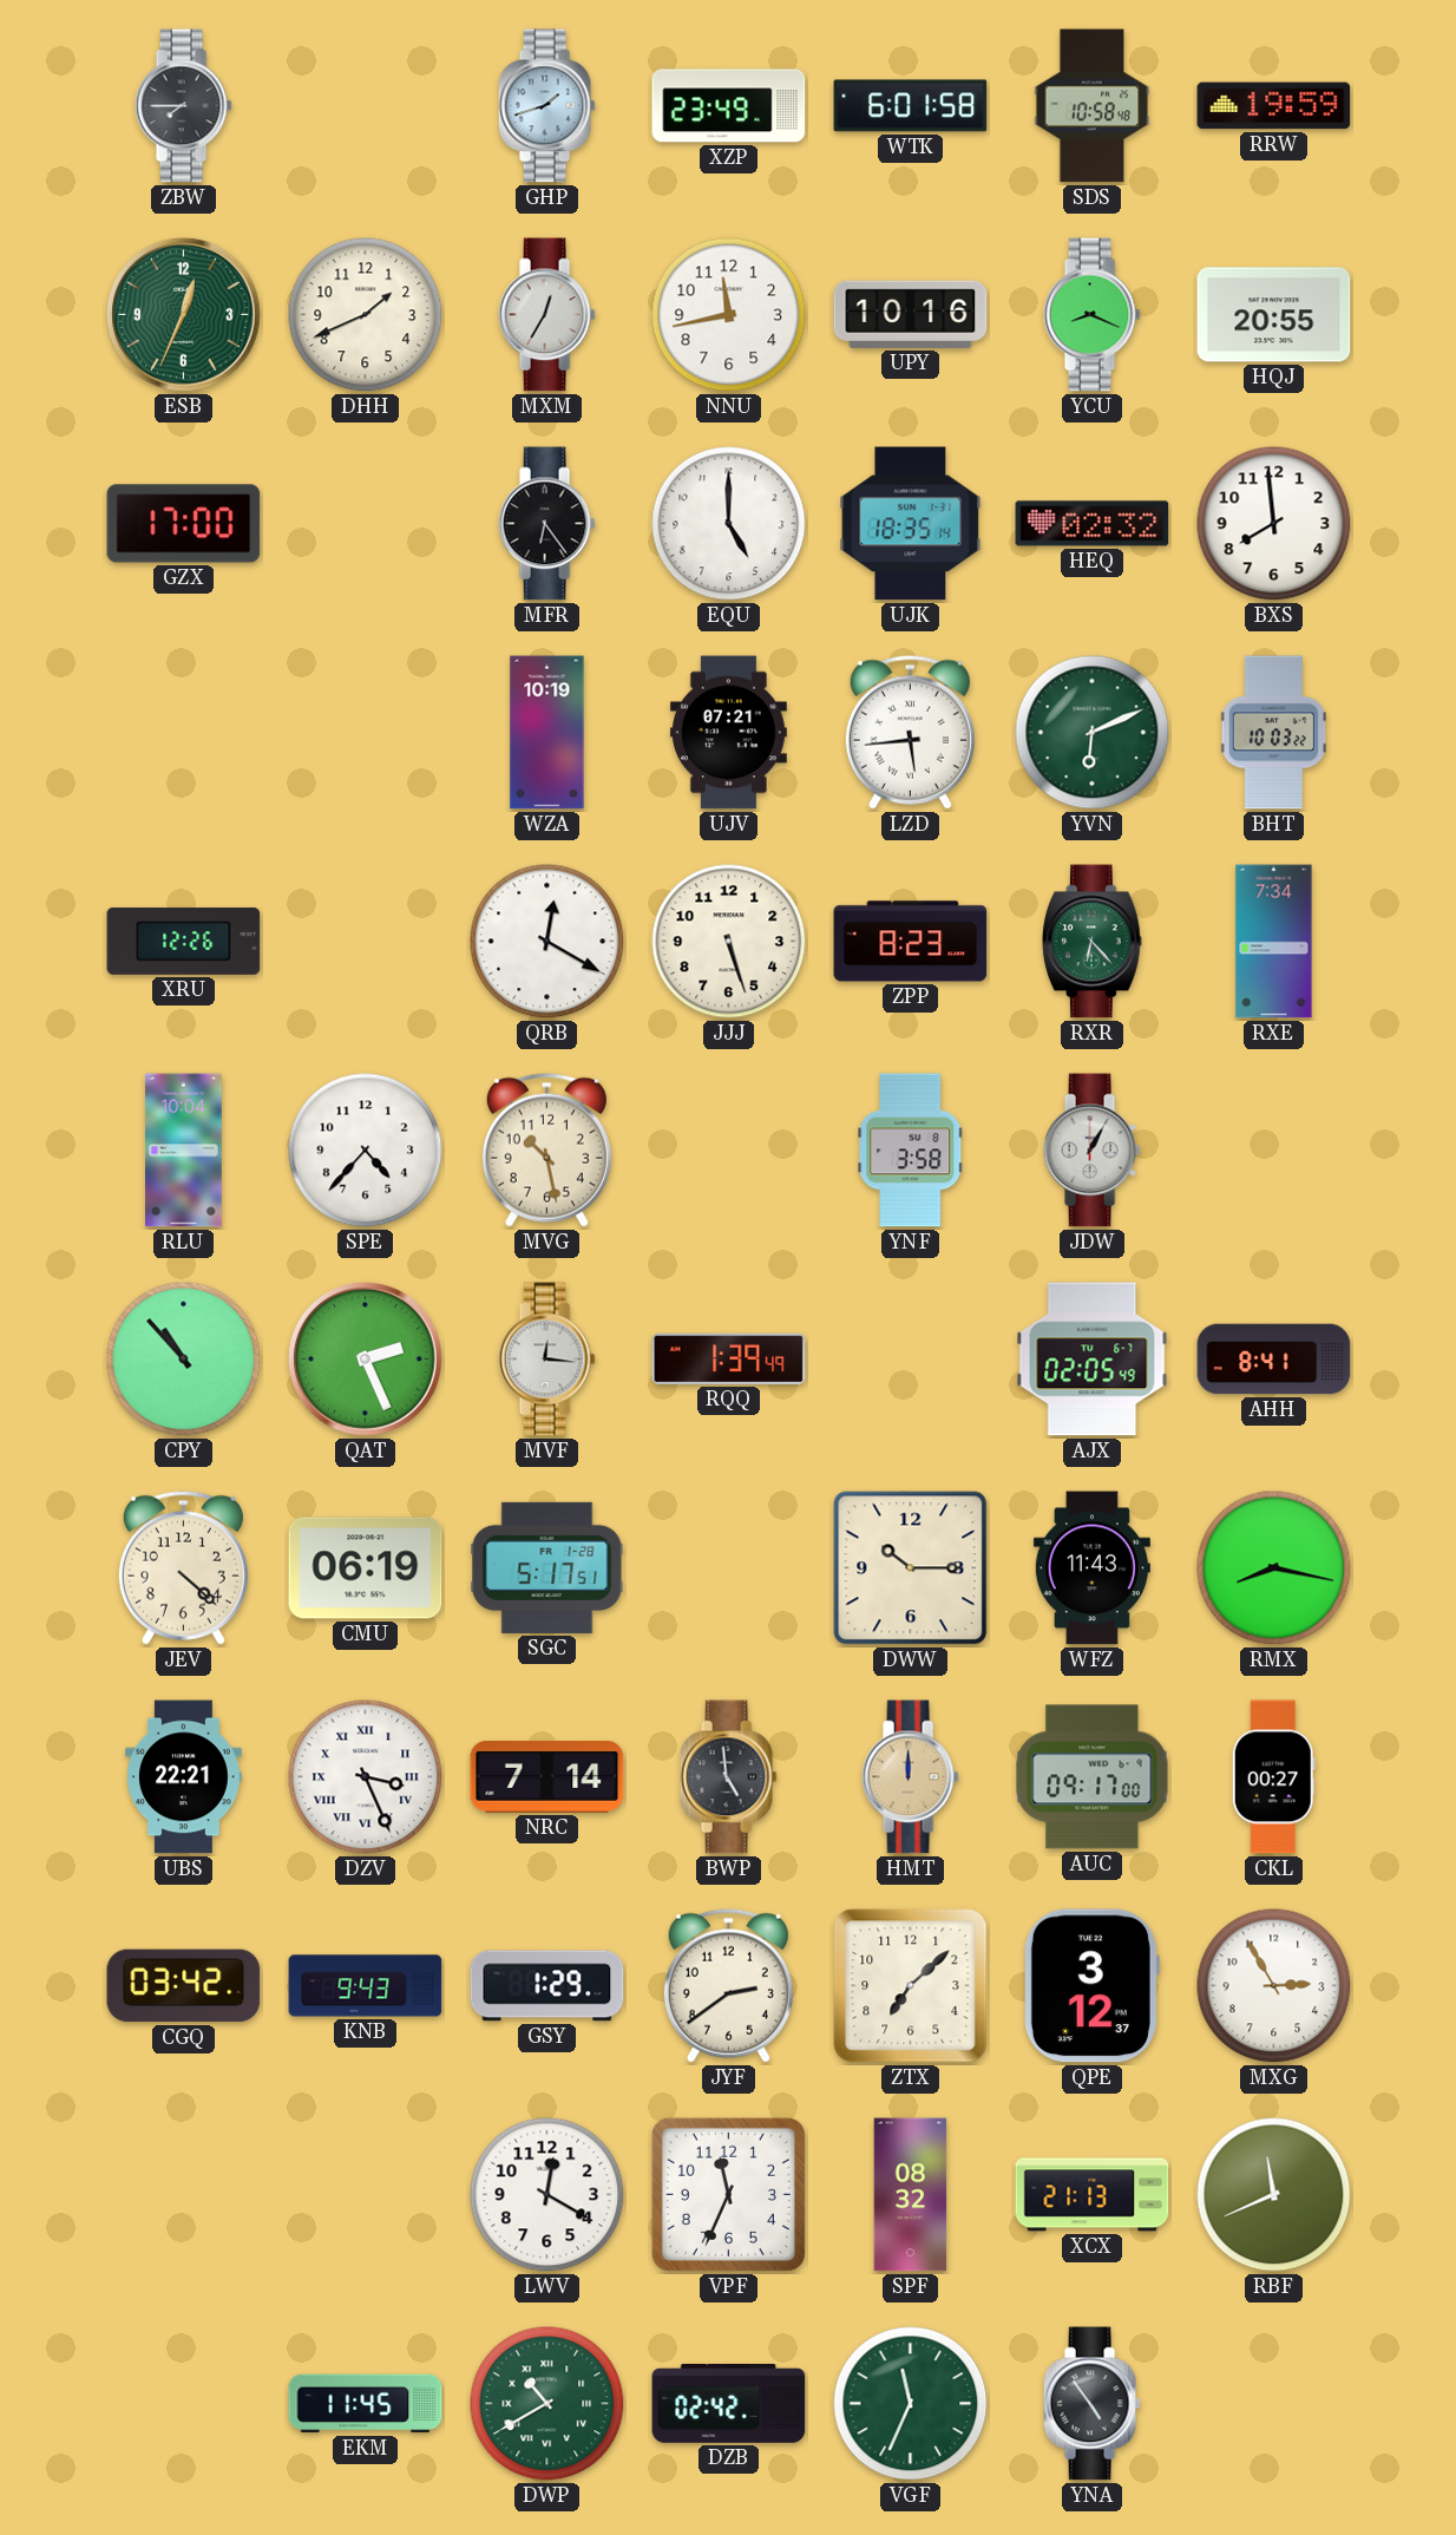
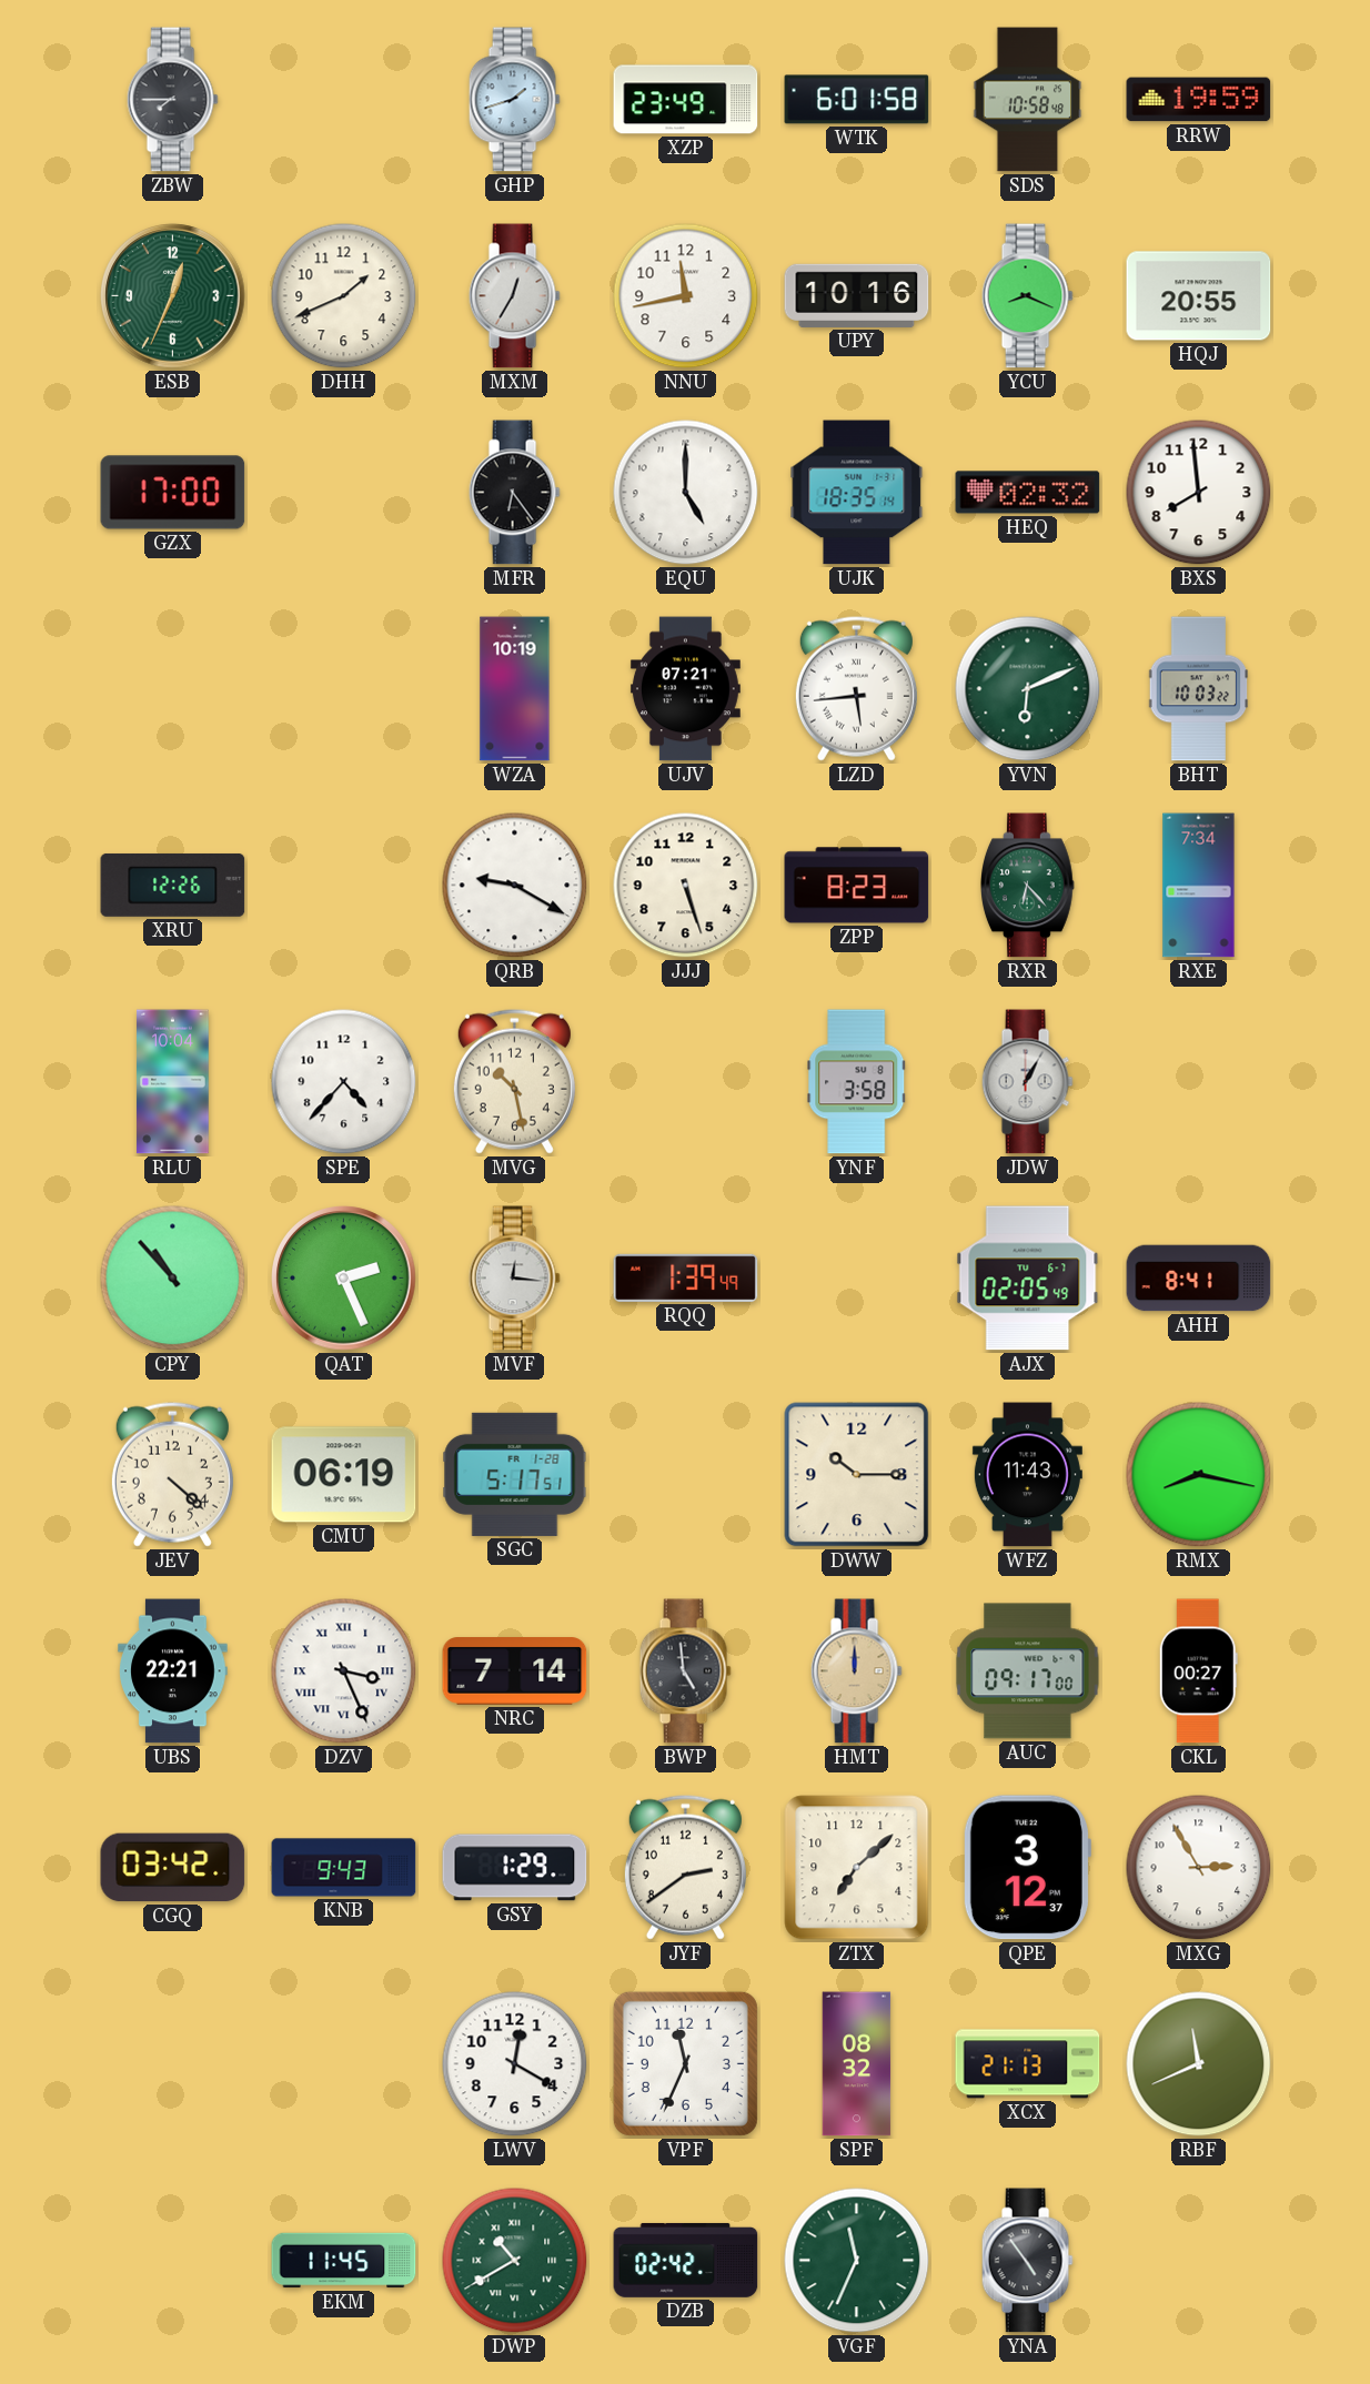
QRB: 12:20 -> 9:20 (515, 886)
